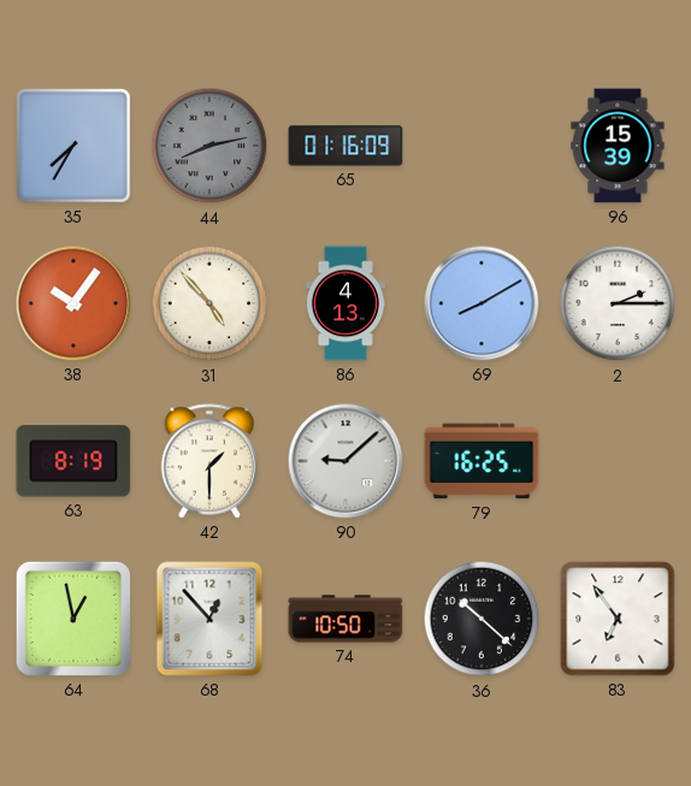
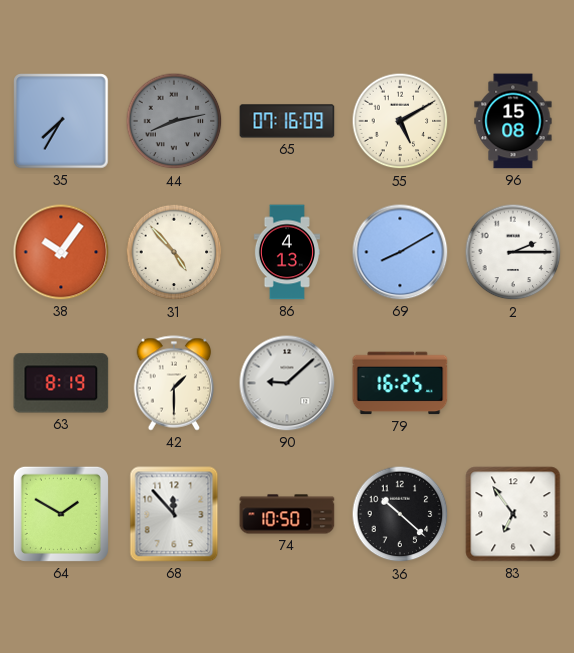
65: 01:16 -> 07:16 (287, 121)
55: none -> 5:10 (400, 121)
96: 15:39 -> 15:08 (513, 121)
64: 12:58 -> 1:50 (61, 514)
68: 12:53 -> 11:53 (174, 514)
